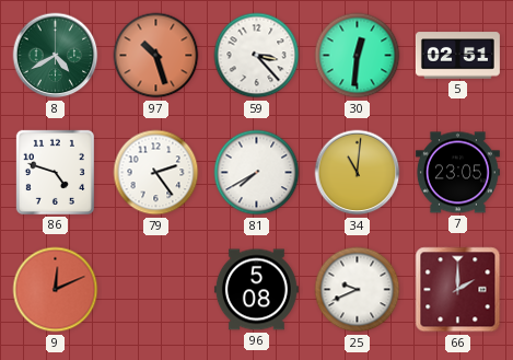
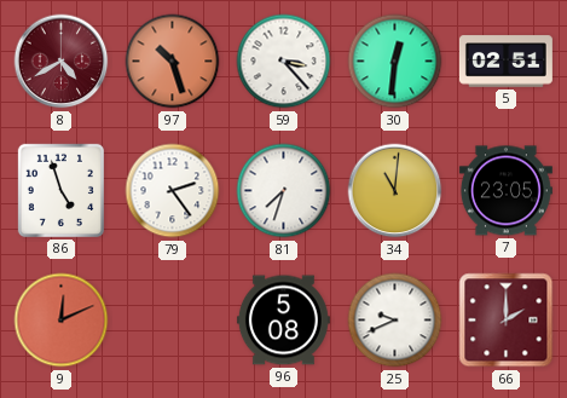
8 dial: green -> burgundy (62, 62)
86: 4:48 -> 4:57 (60, 190)
81: 7:40 -> 7:33 (284, 191)
